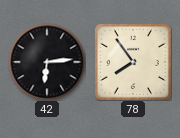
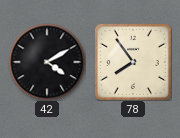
42: 6:14 -> 4:10 (47, 62)
